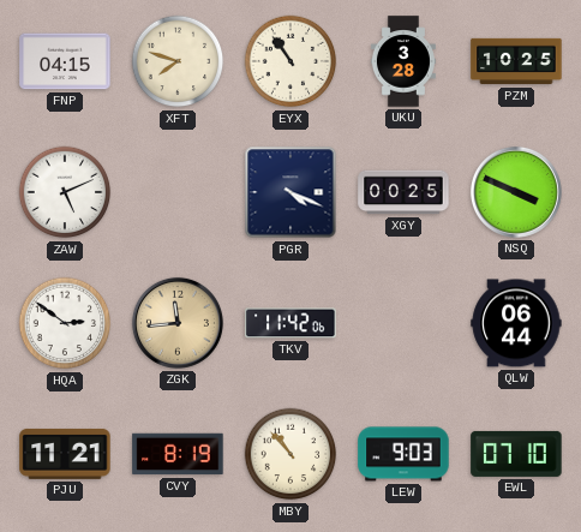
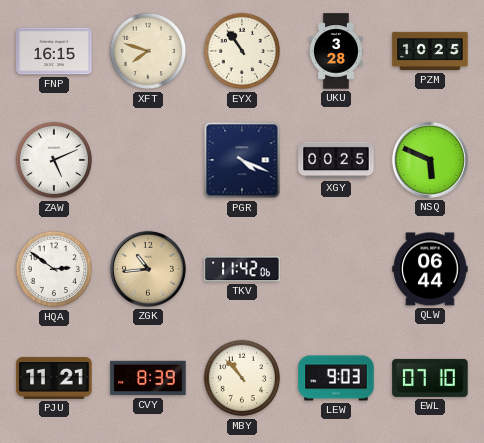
FNP: 04:15 -> 16:15 (54, 51)
NSQ: 3:49 -> 5:49 (430, 160)
ZGK: 11:44 -> 10:44 (148, 269)
CVY: 8:19 -> 8:39 (148, 378)
